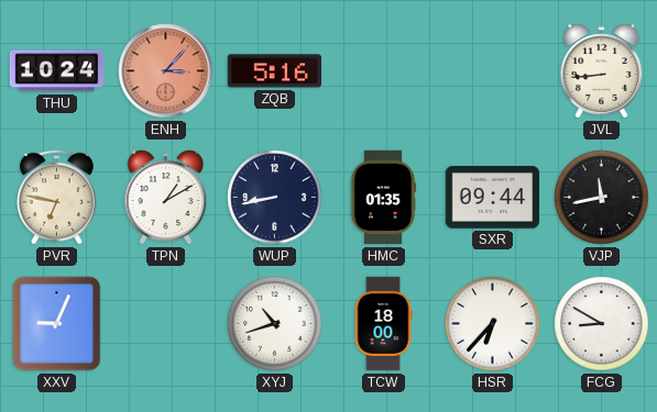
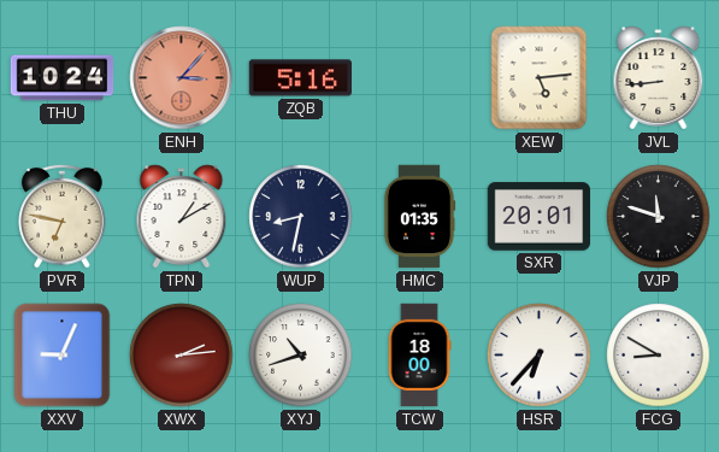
XEW: none -> 5:14 (540, 78)
WUP: 8:43 -> 8:32 (301, 217)
SXR: 09:44 -> 20:01 (540, 217)
VJP: 11:43 -> 11:48 (659, 217)
XWX: none -> 2:14 (182, 356)
